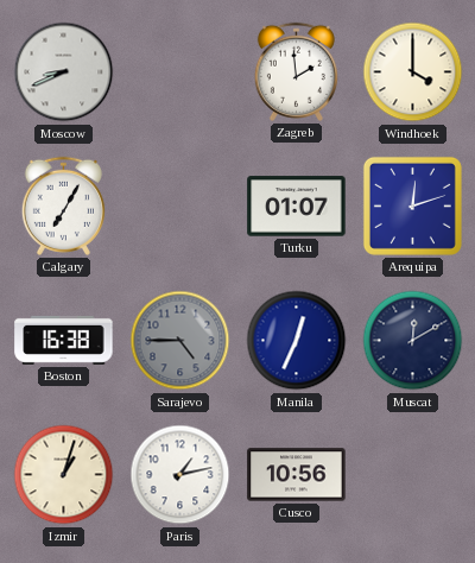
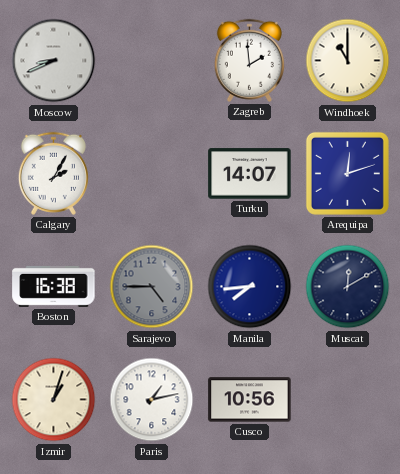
Windhoek: 4:00 -> 11:00 (348, 61)
Calgary: 7:05 -> 2:05 (53, 173)
Turku: 01:07 -> 14:07 (250, 174)
Manila: 12:34 -> 7:44 (250, 287)
